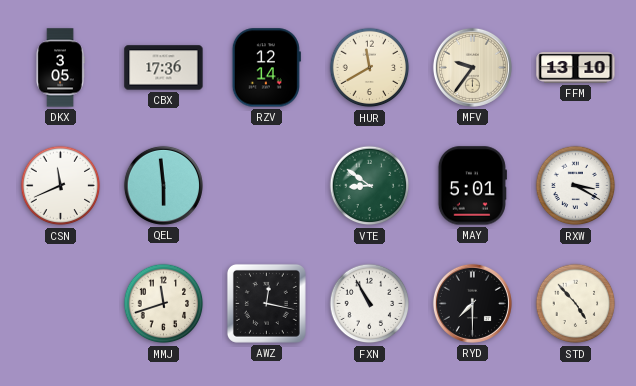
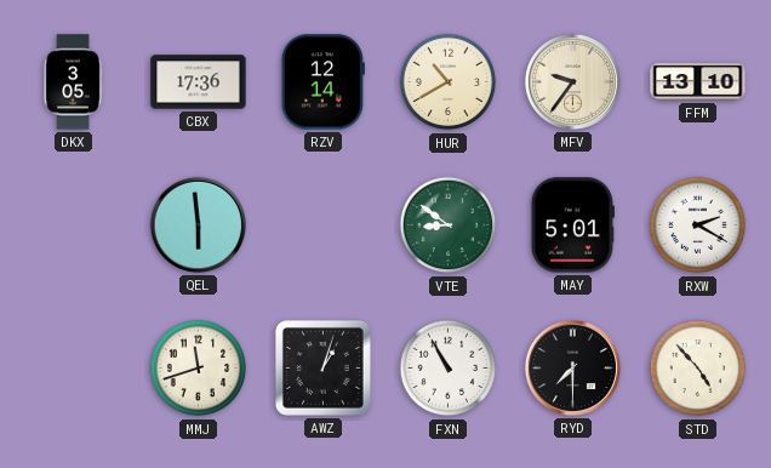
HUR: 11:40 -> 10:40 (449, 82)
CSN: 11:41 -> none (61, 186)
RXW: 3:20 -> 2:20 (698, 226)
AWZ: 12:17 -> 1:03 (322, 367)
